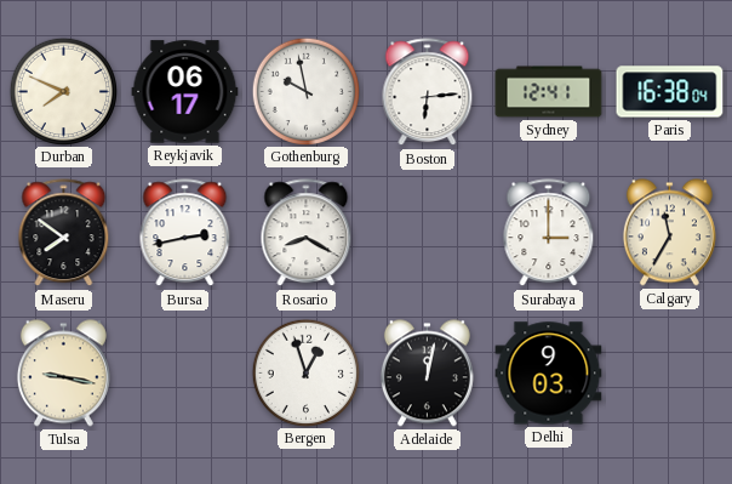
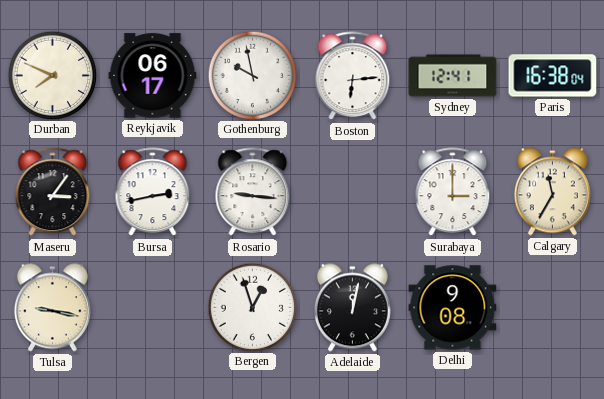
Maseru: 7:51 -> 3:06 (53, 192)
Rosario: 8:20 -> 9:16 (253, 192)
Delhi: 9:03 -> 9:08 (453, 308)
